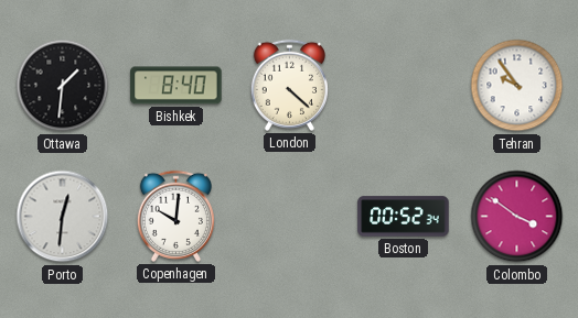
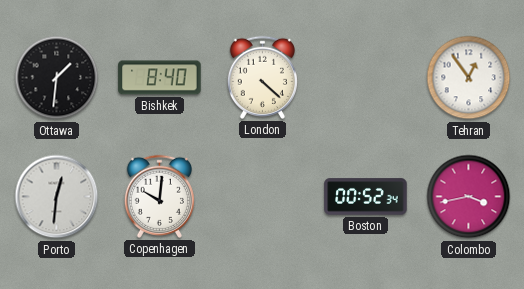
Tehran: 9:54 -> 12:54 (469, 78)
Colombo: 3:51 -> 3:43 (469, 197)
